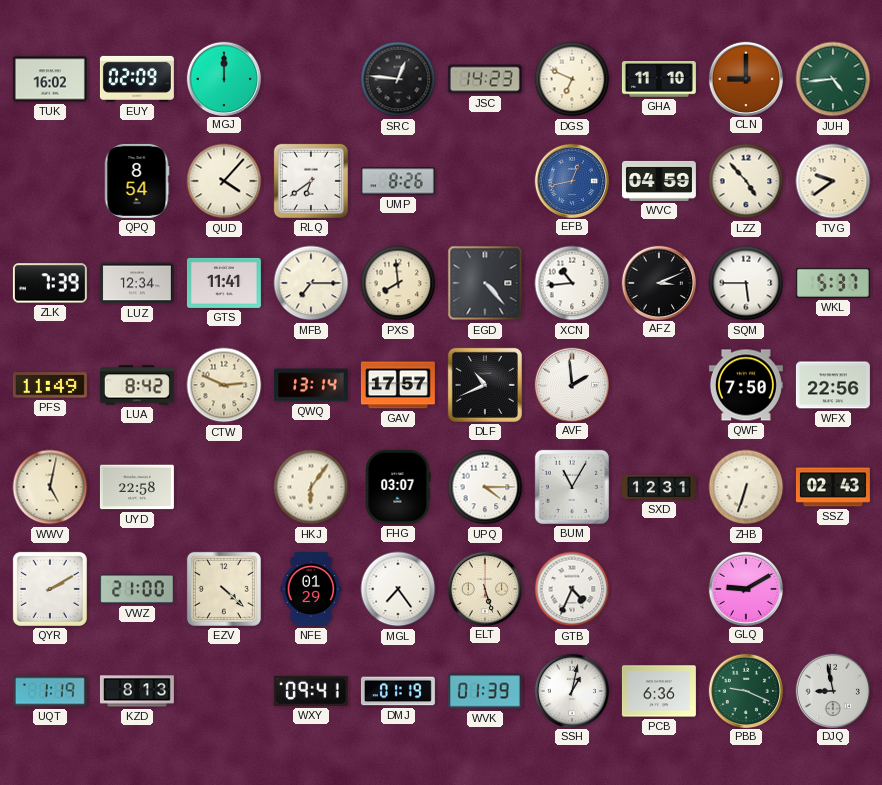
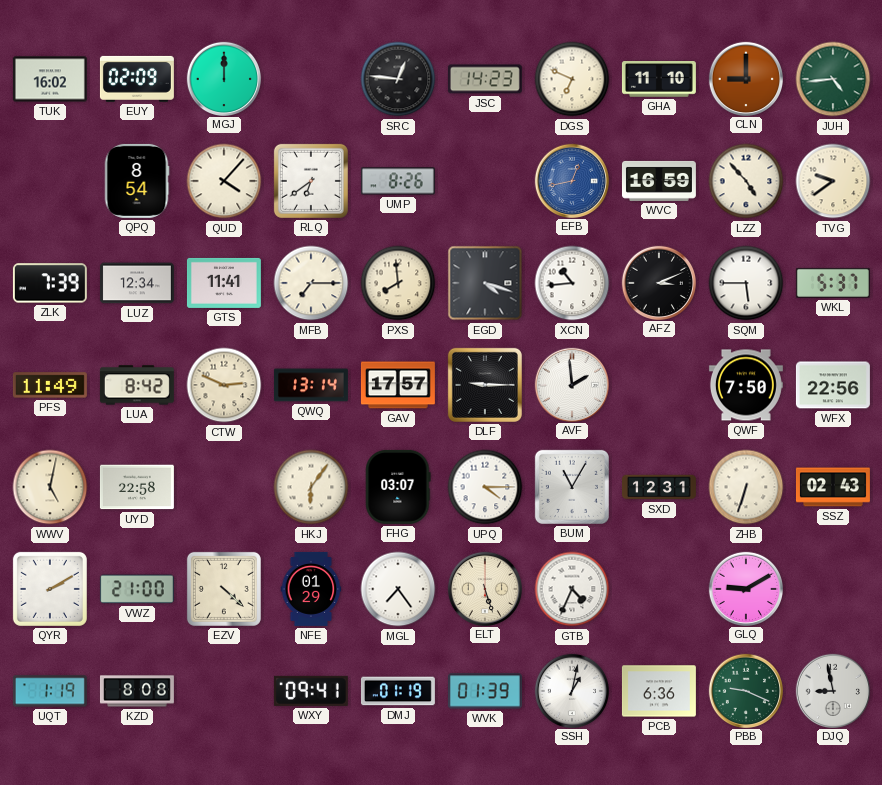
WVC: 04:59 -> 16:59 (659, 181)
EGD: 4:23 -> 4:18 (485, 283)
DLF: 10:41 -> 9:15 (485, 385)
KZD: 8:13 -> 8:08 (137, 691)
